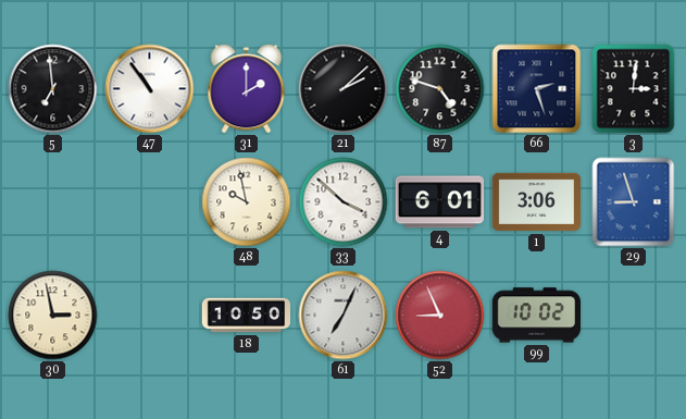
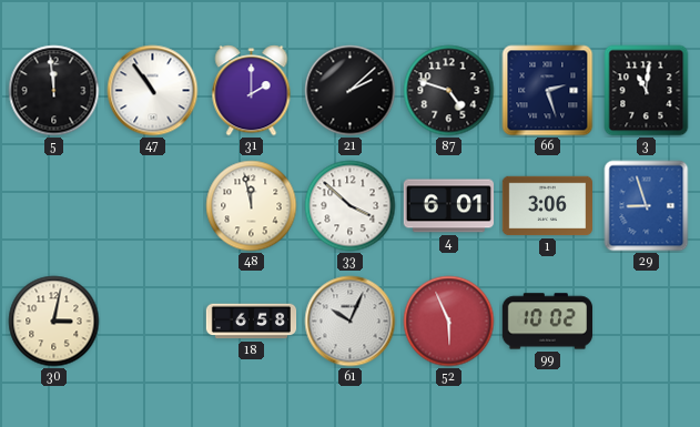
5: 6:59 -> 11:59 (54, 91)
3: 3:01 -> 11:01 (647, 91)
48: 9:58 -> 11:58 (252, 206)
30: 2:58 -> 3:02 (54, 322)
18: 10:50 -> 6:58 (252, 322)
61: 7:04 -> 10:04 (351, 322)
52: 8:56 -> 5:56 (449, 322)
